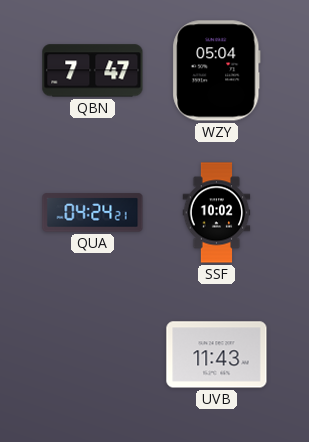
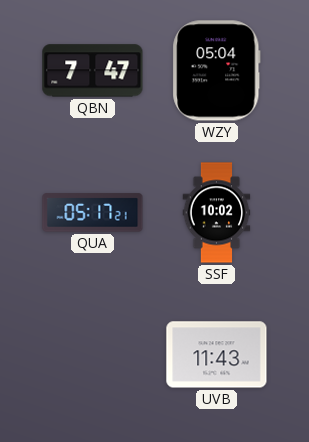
QUA: 04:24 -> 05:17 (93, 213)
